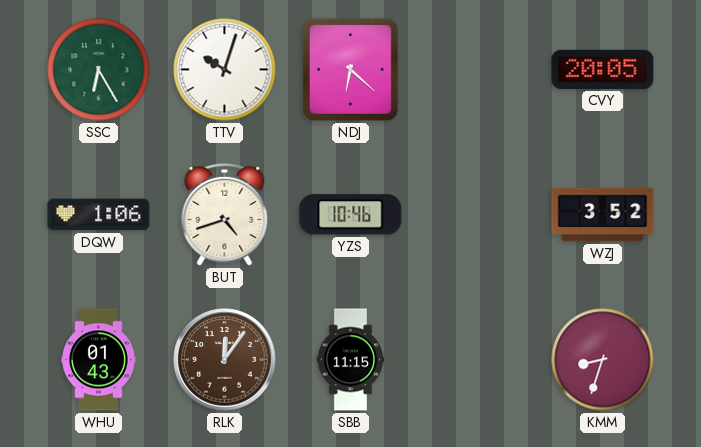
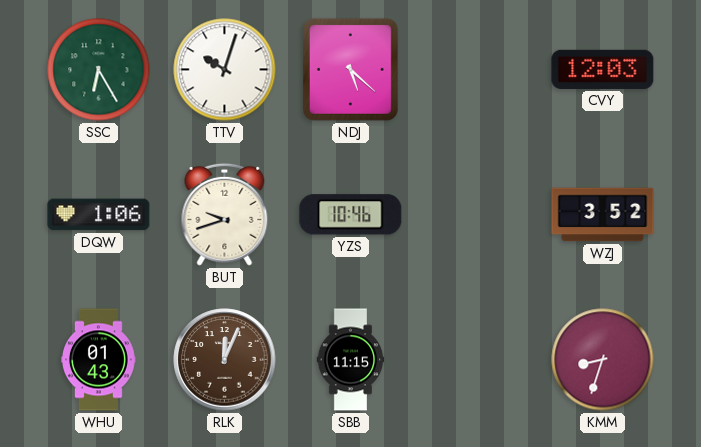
NDJ: 6:22 -> 5:22 (350, 69)
CVY: 20:05 -> 12:03 (603, 69)
BUT: 4:42 -> 9:42 (225, 214)
RLK: 12:06 -> 12:04 (225, 360)
